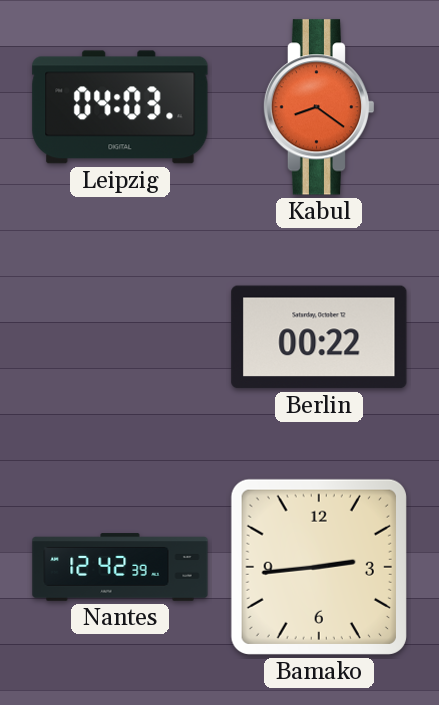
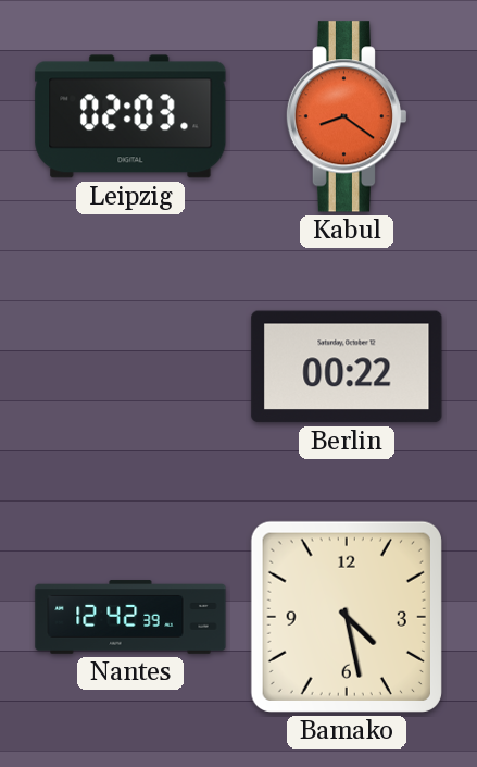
Leipzig: 04:03 -> 02:03 (130, 116)
Bamako: 2:44 -> 4:28 (347, 617)
